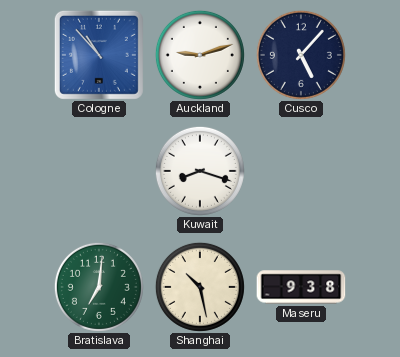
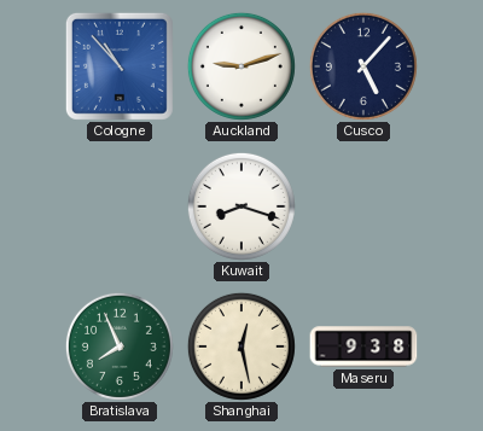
Bratislava: 7:01 -> 7:56 (120, 346)
Shanghai: 10:28 -> 12:28 (241, 346)
